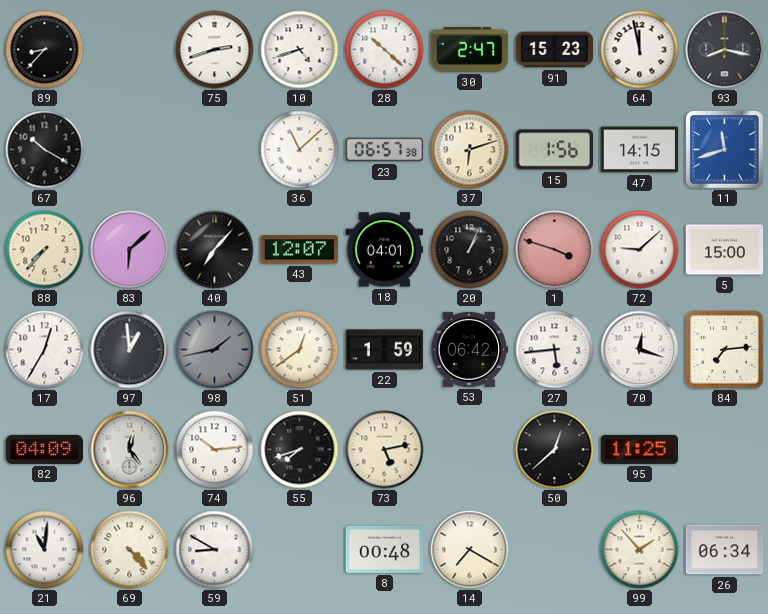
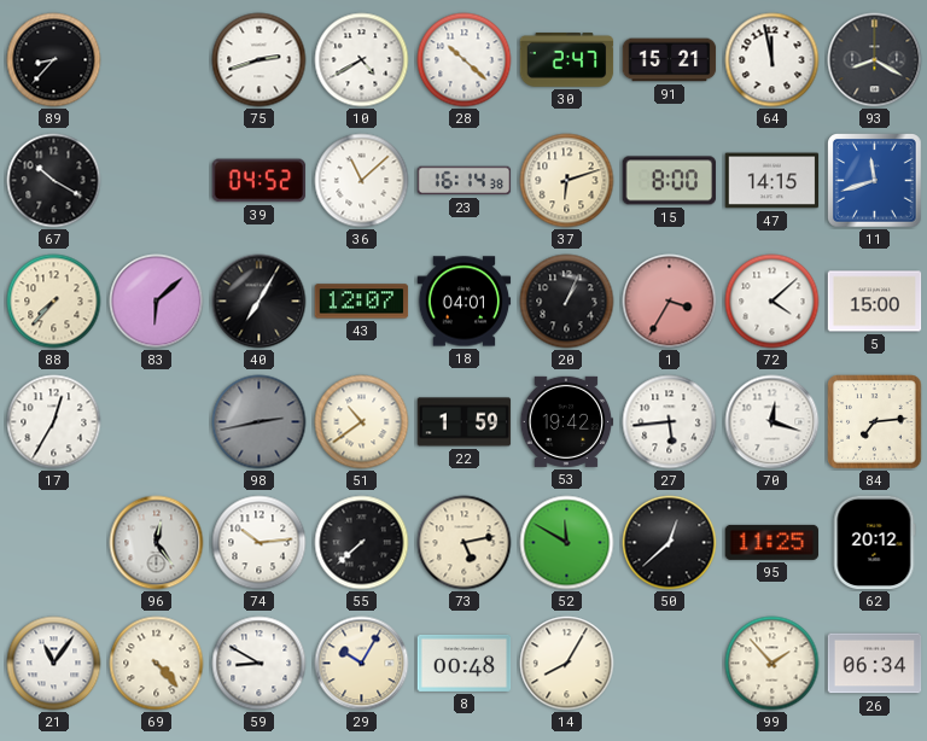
10: 4:42 -> 4:40 (362, 60)
91: 15:23 -> 15:21 (670, 60)
93: 8:17 -> 8:20 (875, 60)
39: none -> 04:52 (260, 181)
23: 06:57 -> 16:14 (465, 181)
15: 1:56 -> 8:00 (670, 181)
40: 7:07 -> 7:05 (260, 302)
1: 3:48 -> 3:35 (670, 302)
72: 9:08 -> 4:08 (772, 302)
97: 12:59 -> none (130, 350)
98: 1:43 -> 2:43 (260, 422)
51: 12:39 -> 10:39 (362, 422)
53: 06:42 -> 19:42 (567, 421)
82: 04:09 -> none (45, 449)
55: 7:42 -> 7:38 (362, 543)
52: none -> 11:50 (567, 543)
62: none -> 20:12 (874, 543)
21: 11:01 -> 11:06 (54, 664)
29: none -> 10:05 (362, 664)
14: 7:20 -> 8:05 (567, 664)
